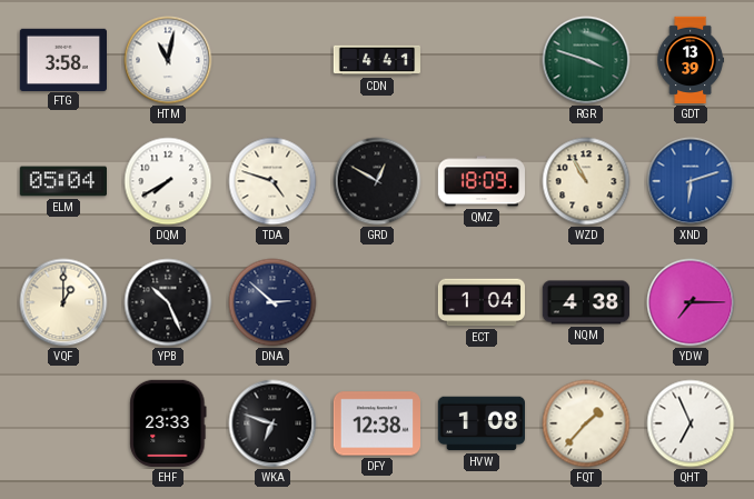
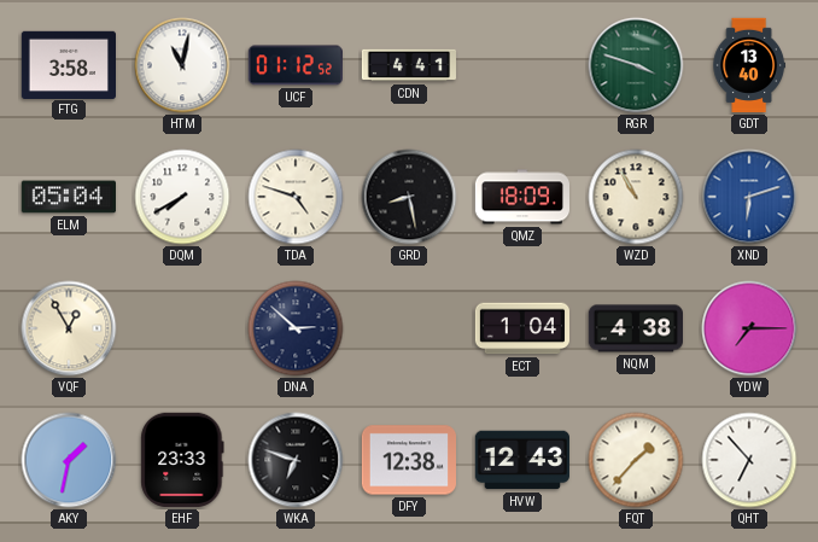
UCF: none -> 01:12 (296, 65)
GDT: 13:39 -> 13:40 (749, 65)
GRD: 12:50 -> 8:28 (409, 197)
VQF: 1:00 -> 12:55 (69, 328)
YPB: 10:26 -> none (168, 302)
AKY: none -> 1:32 (69, 460)
HVW: 1:08 -> 12:43 (521, 460)
QHT: 6:56 -> 6:53 (749, 460)
